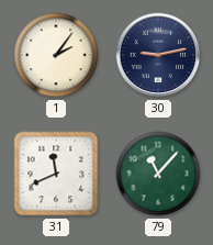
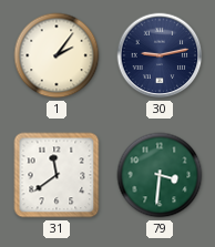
31: 11:41 -> 11:39 (57, 175)
79: 11:07 -> 3:31 (160, 175)
